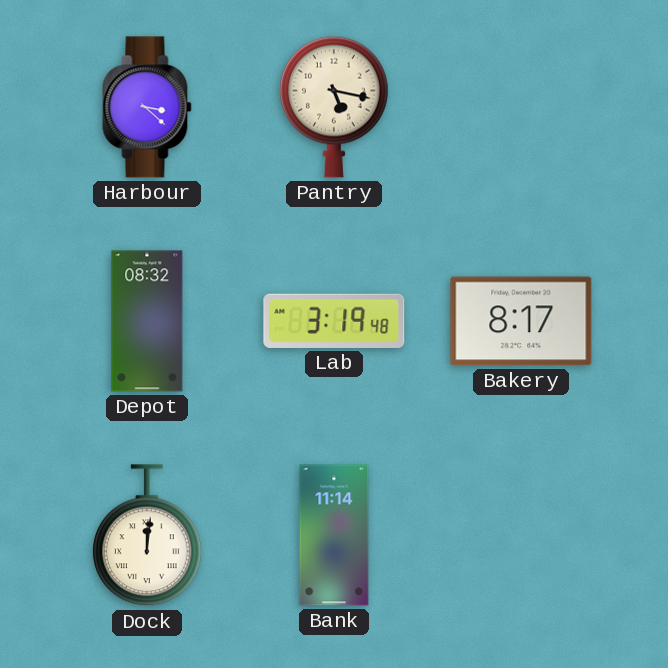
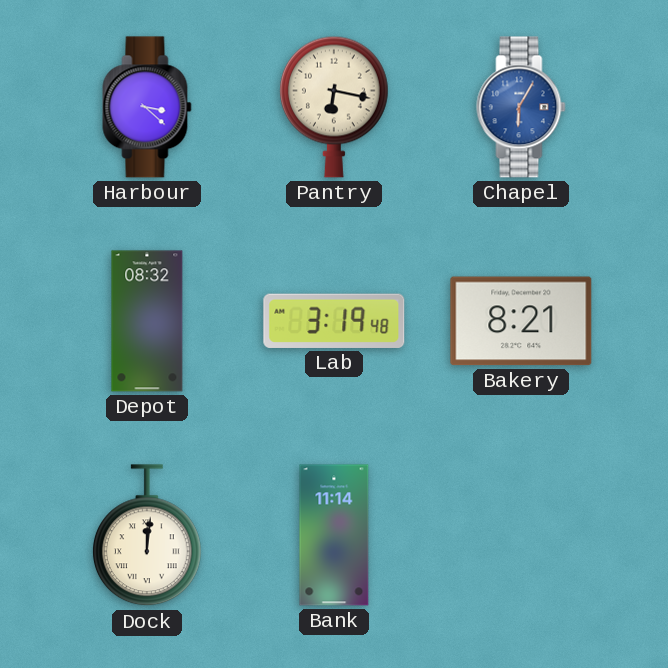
Pantry: 5:17 -> 6:17 (334, 107)
Chapel: none -> 6:05 (521, 107)
Bakery: 8:17 -> 8:21 (521, 321)
